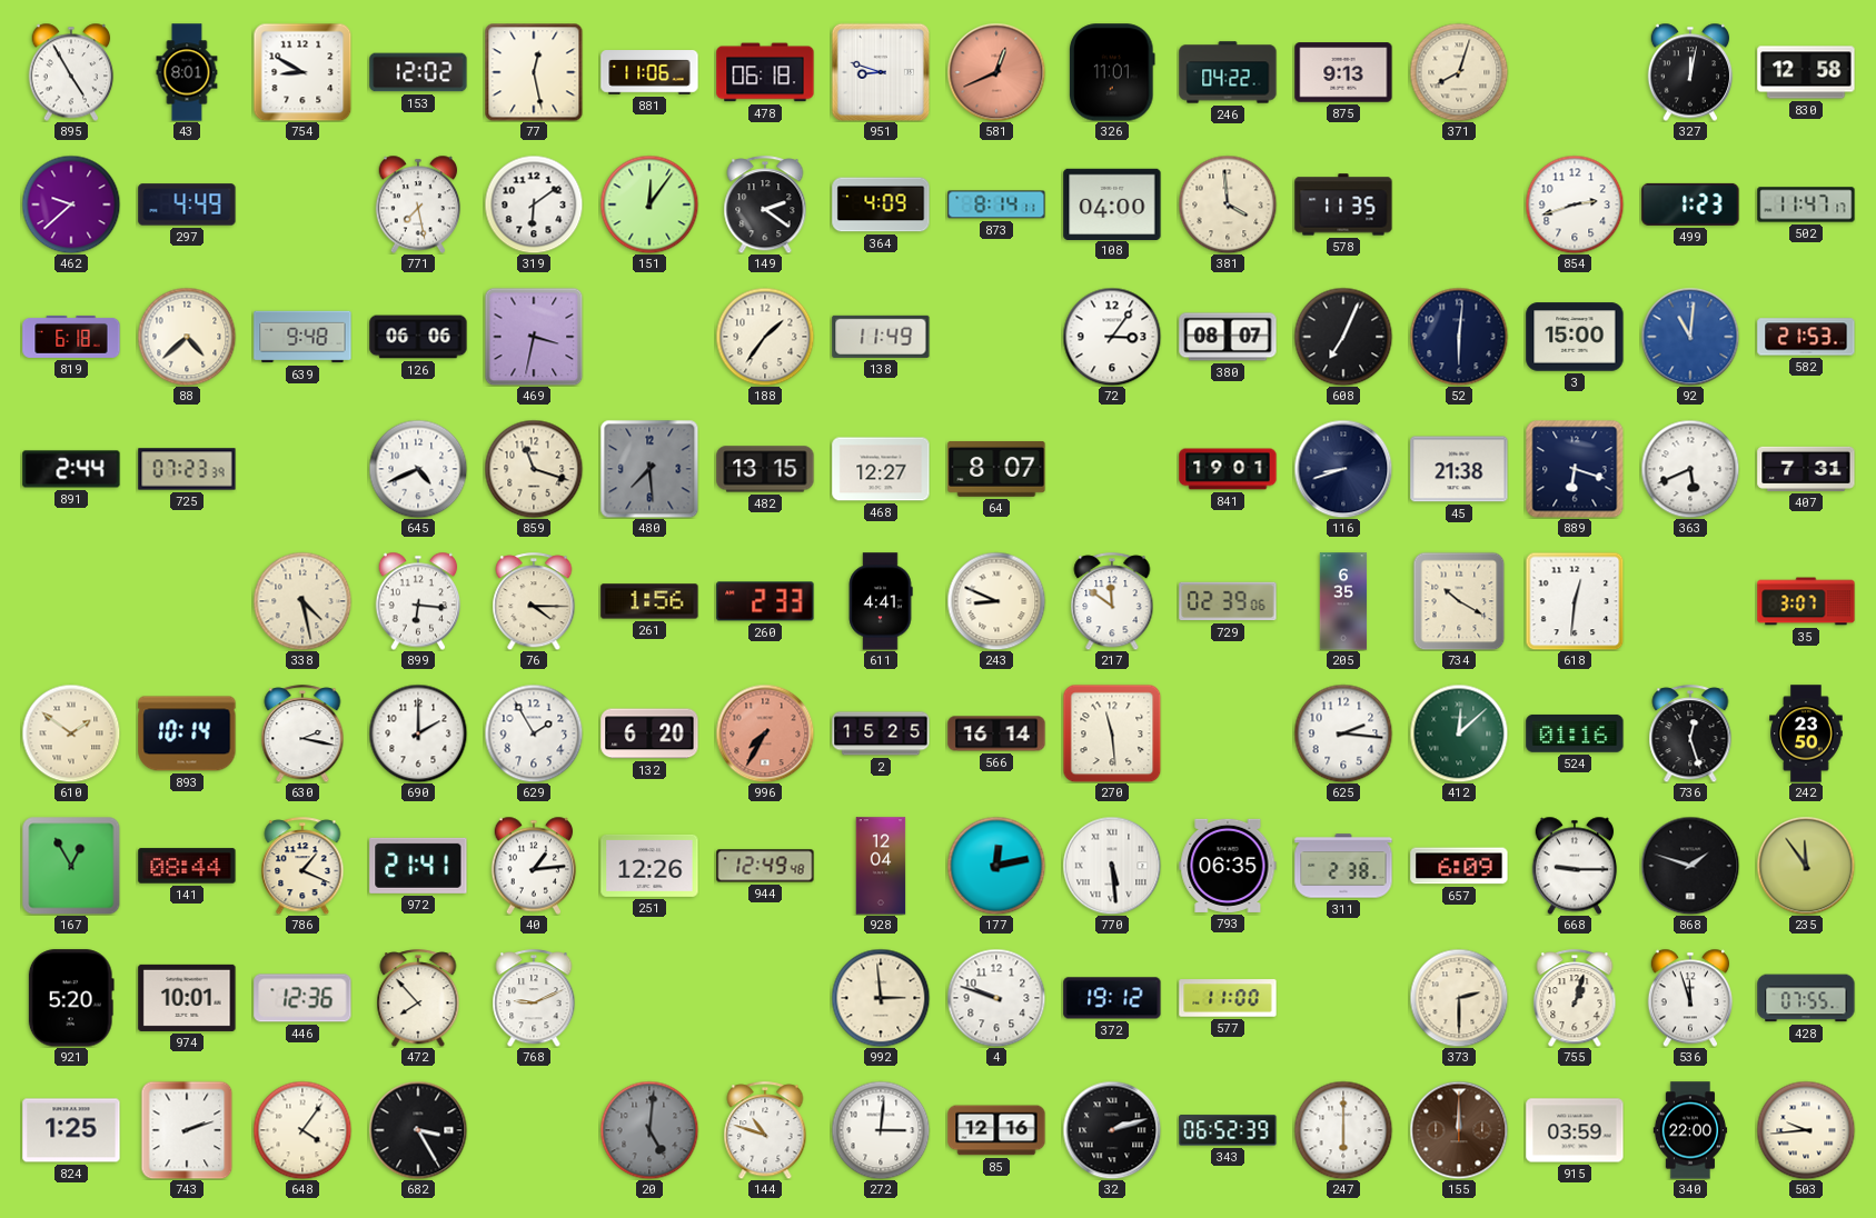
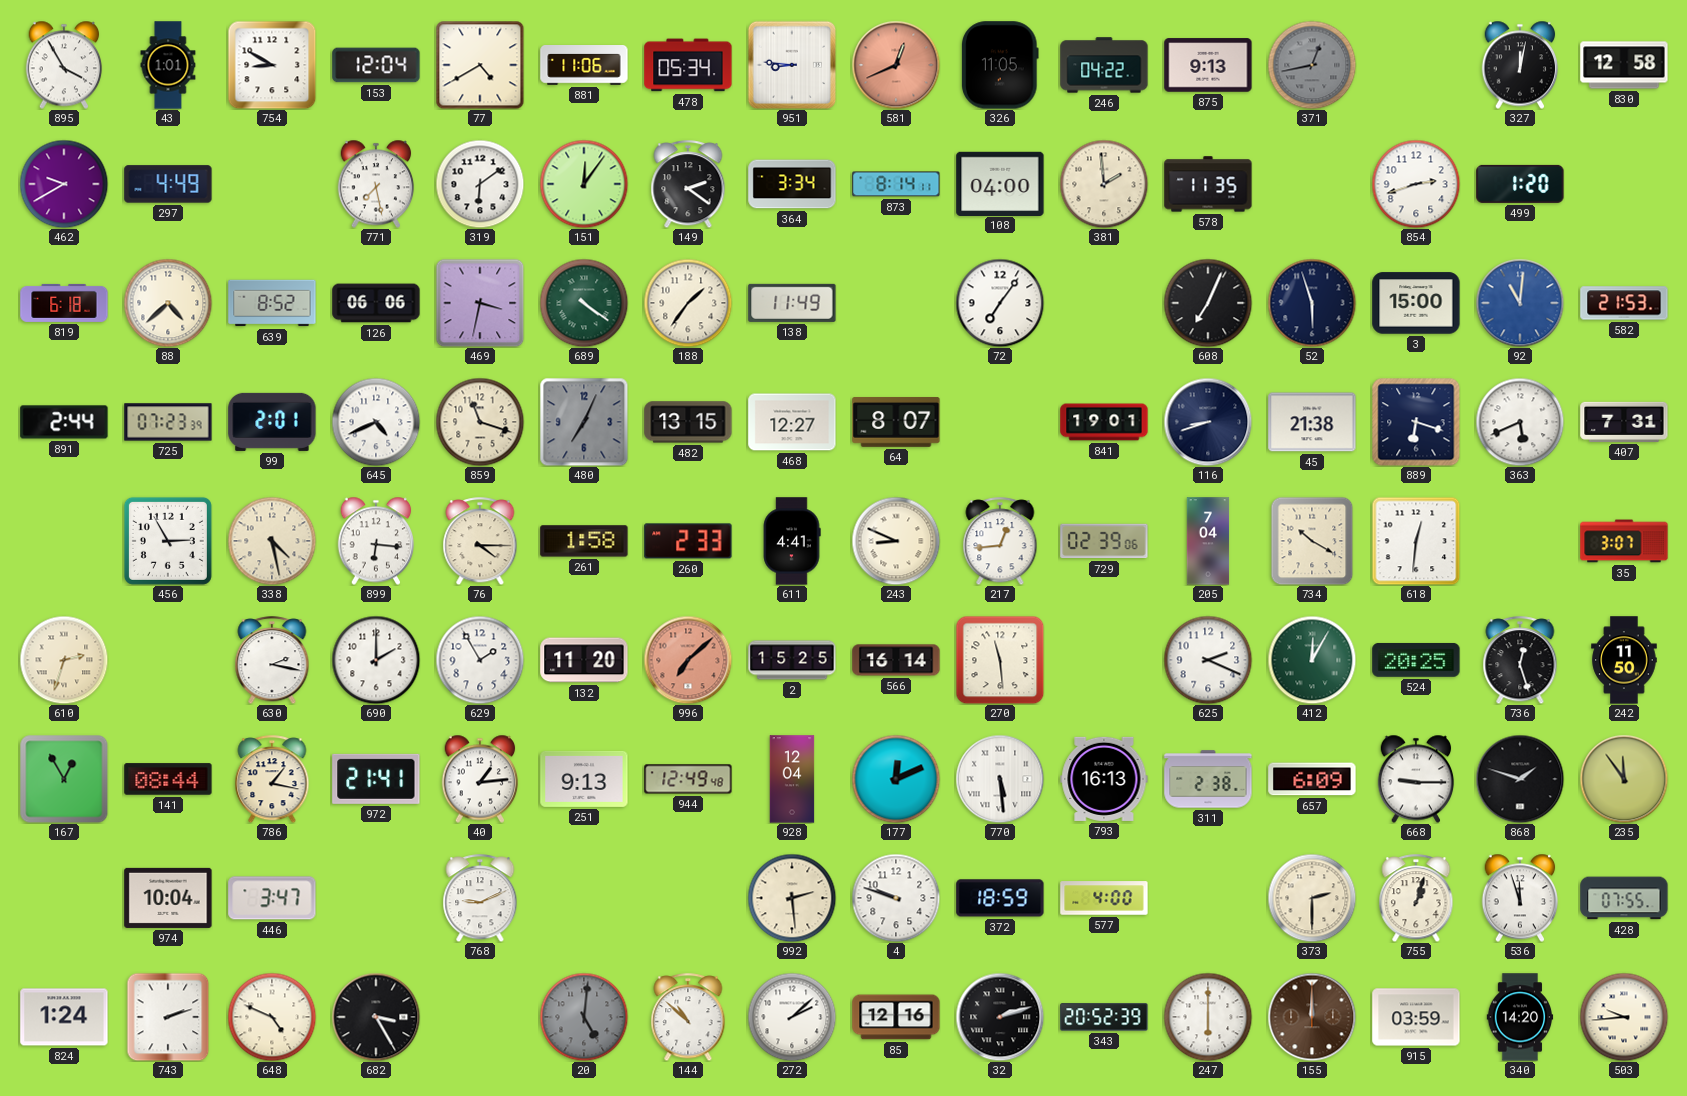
895: 4:55 -> 3:55 (64, 65)
43: 8:01 -> 1:01 (168, 65)
153: 12:02 -> 12:04 (376, 65)
77: 12:28 -> 4:40 (480, 65)
478: 06:18 -> 05:34 (688, 65)
951: 8:48 -> 8:46 (792, 65)
326: 11:01 -> 11:05 (1001, 65)
371: 8:03 -> 12:43 (1312, 65)
371 dial: cream -> grey (1312, 65)
462: 9:38 -> 9:40 (64, 184)
364: 4:09 -> 3:34 (792, 184)
381: 3:59 -> 1:59 (1104, 184)
499: 1:23 -> 1:20 (1520, 184)
502: 11:47 -> none (1806, 204)
639: 9:48 -> 8:52 (272, 303)
689: none -> 4:21 (584, 303)
72: 3:06 -> 7:06 (1000, 303)
380: 08:07 -> none (1228, 337)
52: 6:01 -> 5:57 (1312, 303)
99: none -> 2:01 (272, 422)
480: 7:29 -> 7:04 (584, 422)
456: none -> 2:55 (168, 541)
261: 1:56 -> 1:58 (584, 541)
217: 11:51 -> 12:44 (1000, 541)
205: 6:35 -> 7:04 (1208, 541)
610: 1:51 -> 2:33 (64, 660)
893: 10:14 -> none (187, 733)
132: 6:20 -> 11:20 (584, 660)
996: 7:35 -> 7:08 (688, 660)
625: 2:16 -> 2:19 (1208, 660)
412: 12:08 -> 12:05 (1312, 660)
524: 01:16 -> 20:25 (1416, 660)
242: 23:50 -> 11:50 (1624, 660)
786: 1:19 -> 1:17 (272, 779)
251: 12:26 -> 9:13 (584, 779)
177: 12:13 -> 12:11 (896, 779)
793: 06:35 -> 16:13 (1104, 779)
921: 5:20 -> none (71, 998)
974: 10:01 -> 10:04 (168, 898)
446: 12:36 -> 3:47 (272, 898)
472: 7:53 -> none (418, 998)
992: 2:59 -> 2:29 (792, 898)
372: 19:12 -> 18:59 (1000, 898)
577: 11:00 -> 4:00 (1104, 898)
824: 1:25 -> 1:24 (64, 1017)
648: 4:06 -> 4:49 (272, 1017)
144: 10:48 -> 10:52 (688, 1017)
272: 3:01 -> 2:08 (792, 1017)
343: 06:52 -> 20:52 (1104, 1017)
340: 22:00 -> 14:20 (1520, 1017)
